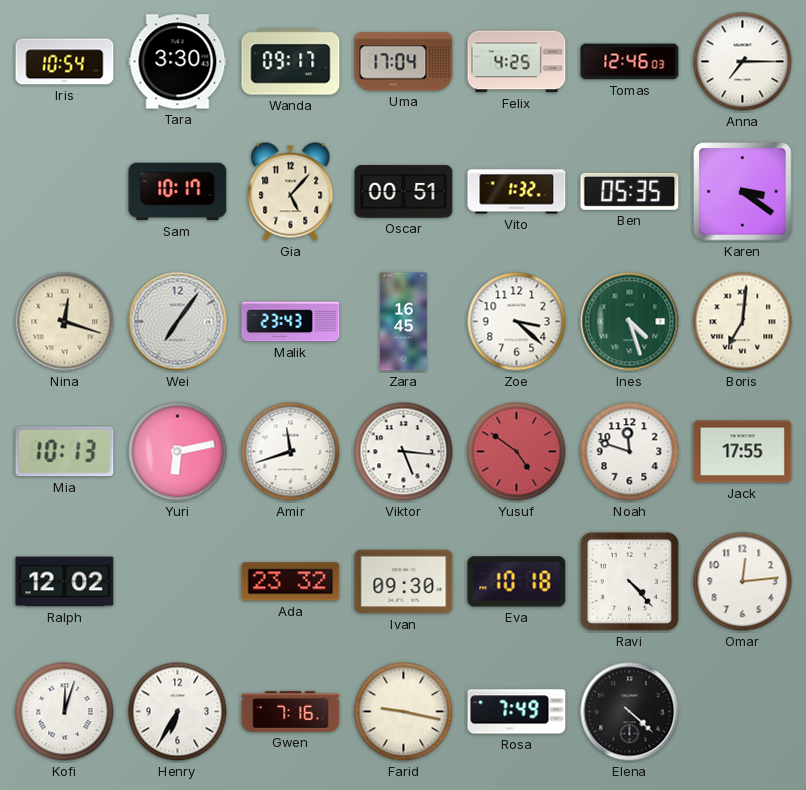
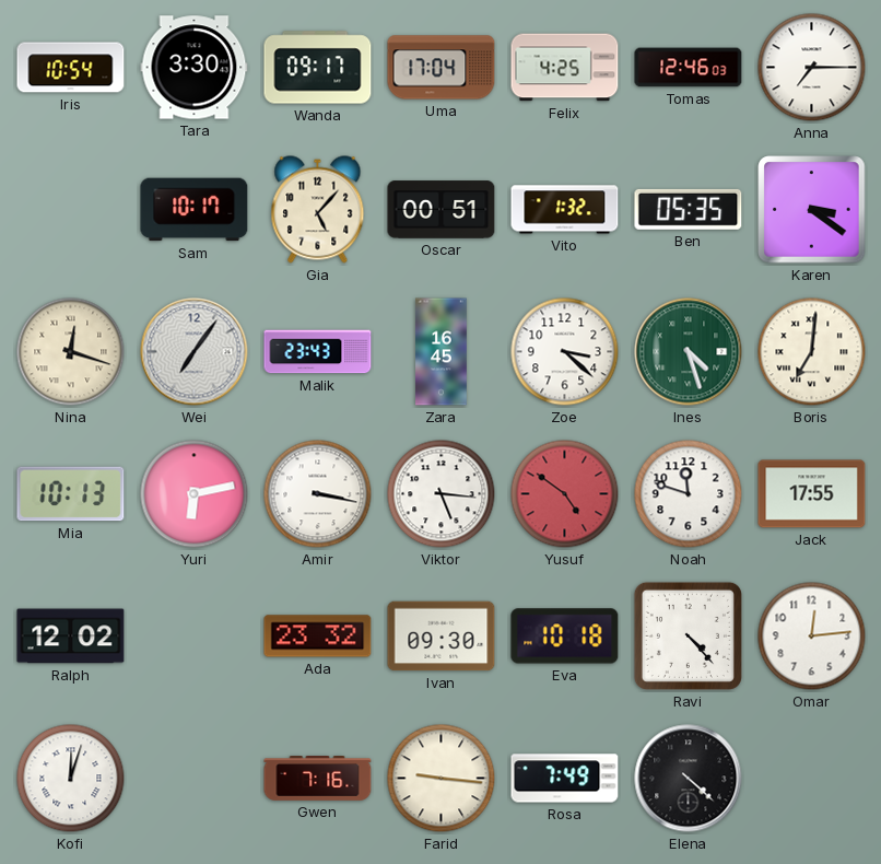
Amir: 11:42 -> 3:17 (318, 494)
Henry: 6:35 -> none (178, 712)
Farid: 9:17 -> 9:16 (442, 779)
